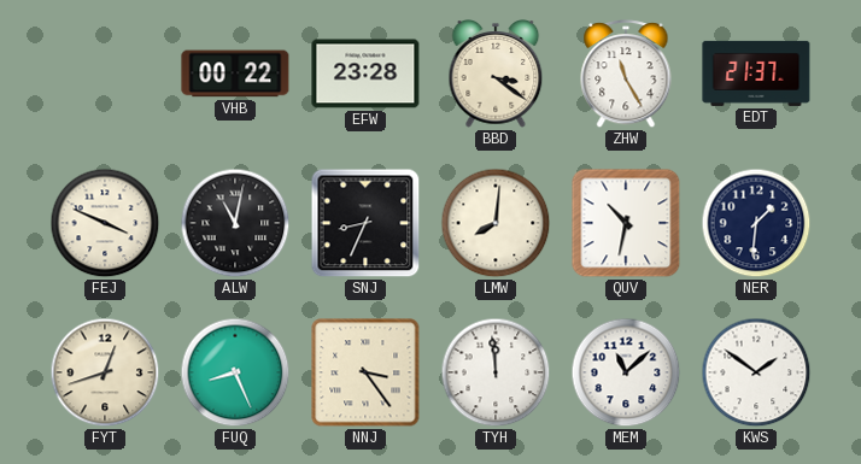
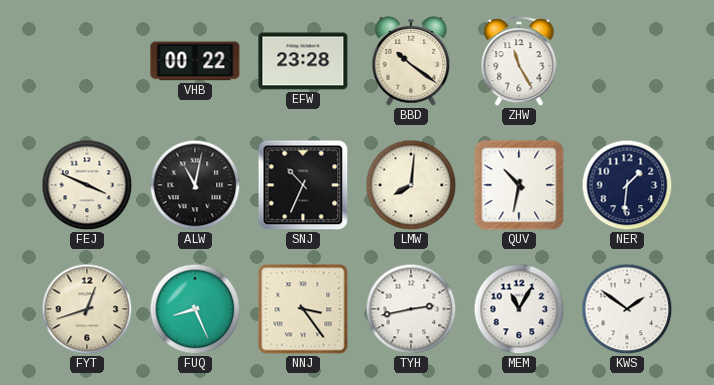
BBD: 3:21 -> 10:21 (411, 61)
EDT: 21:37 -> none (756, 74)
SNJ: 8:34 -> 10:34 (303, 185)
TYH: 11:59 -> 2:43 (411, 309)
MEM: 11:08 -> 11:05 (519, 309)
